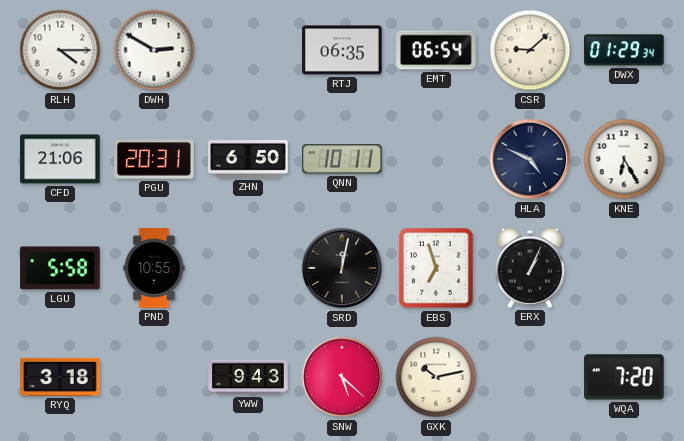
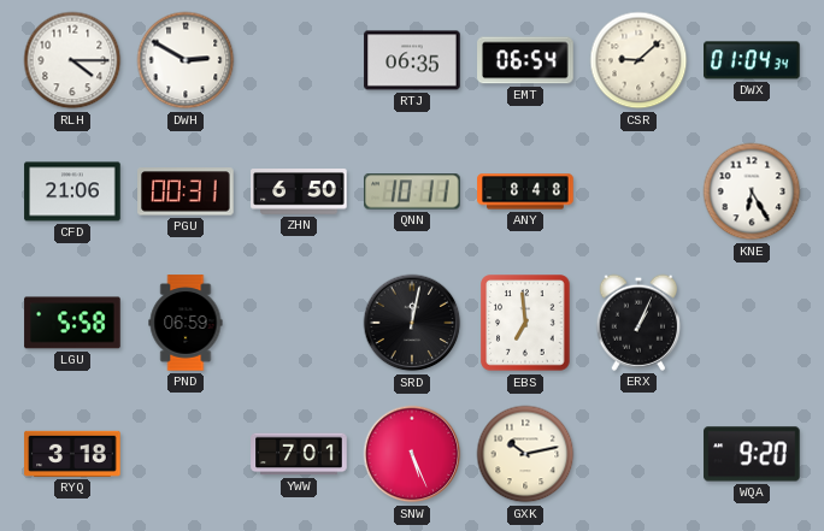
DWX: 01:29 -> 01:04 (752, 60)
PGU: 20:31 -> 00:31 (186, 191)
ANY: none -> 8:48 (525, 191)
HLA: 4:49 -> none (530, 159)
PND: 10:55 -> 06:59 (186, 323)
EBS: 6:57 -> 6:59 (525, 323)
YWW: 9:43 -> 7:01 (299, 454)
SNW: 5:22 -> 5:26 (412, 454)
WQA: 7:20 -> 9:20 (752, 454)
